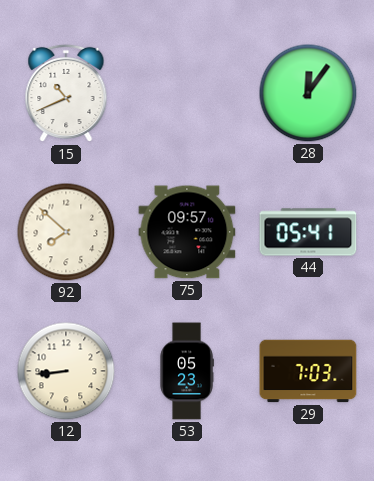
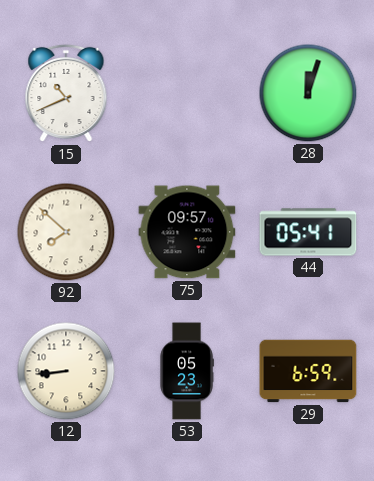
28: 12:06 -> 12:03 (308, 93)
29: 7:03 -> 6:59 (308, 371)
